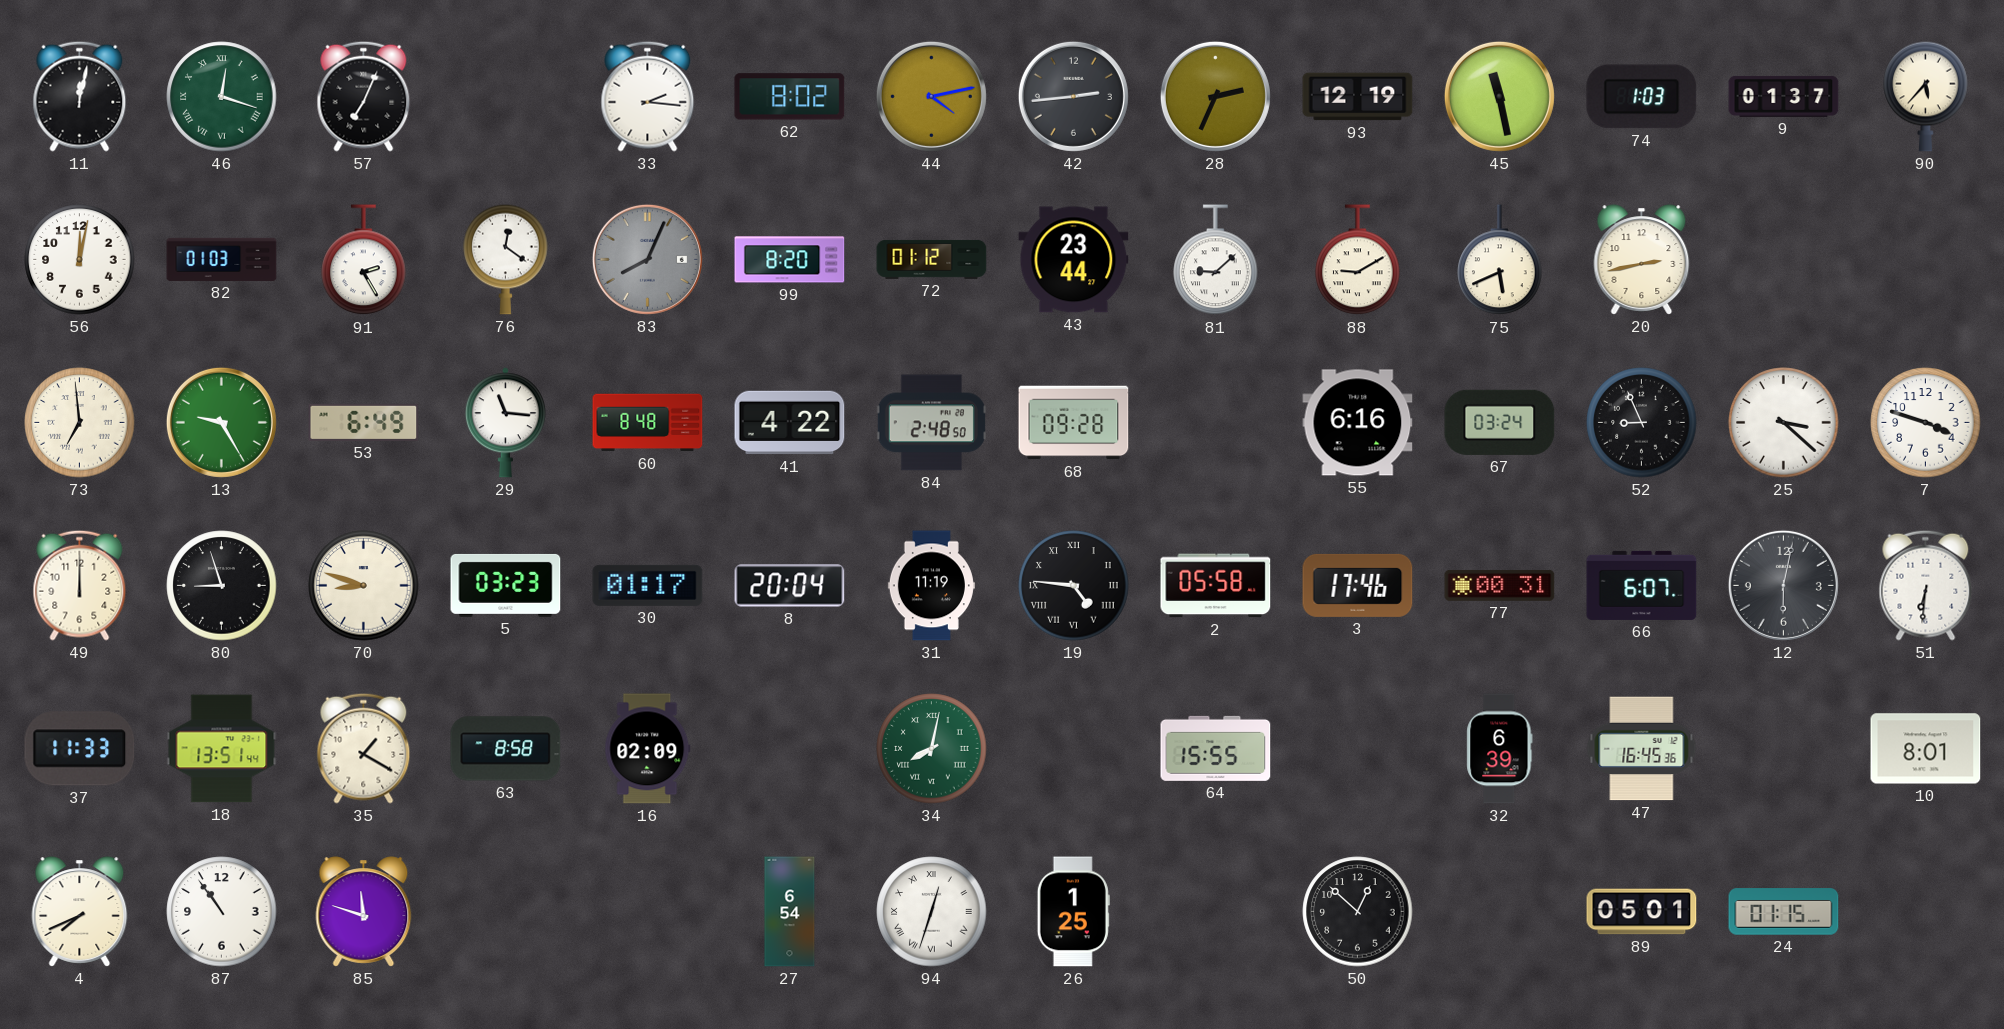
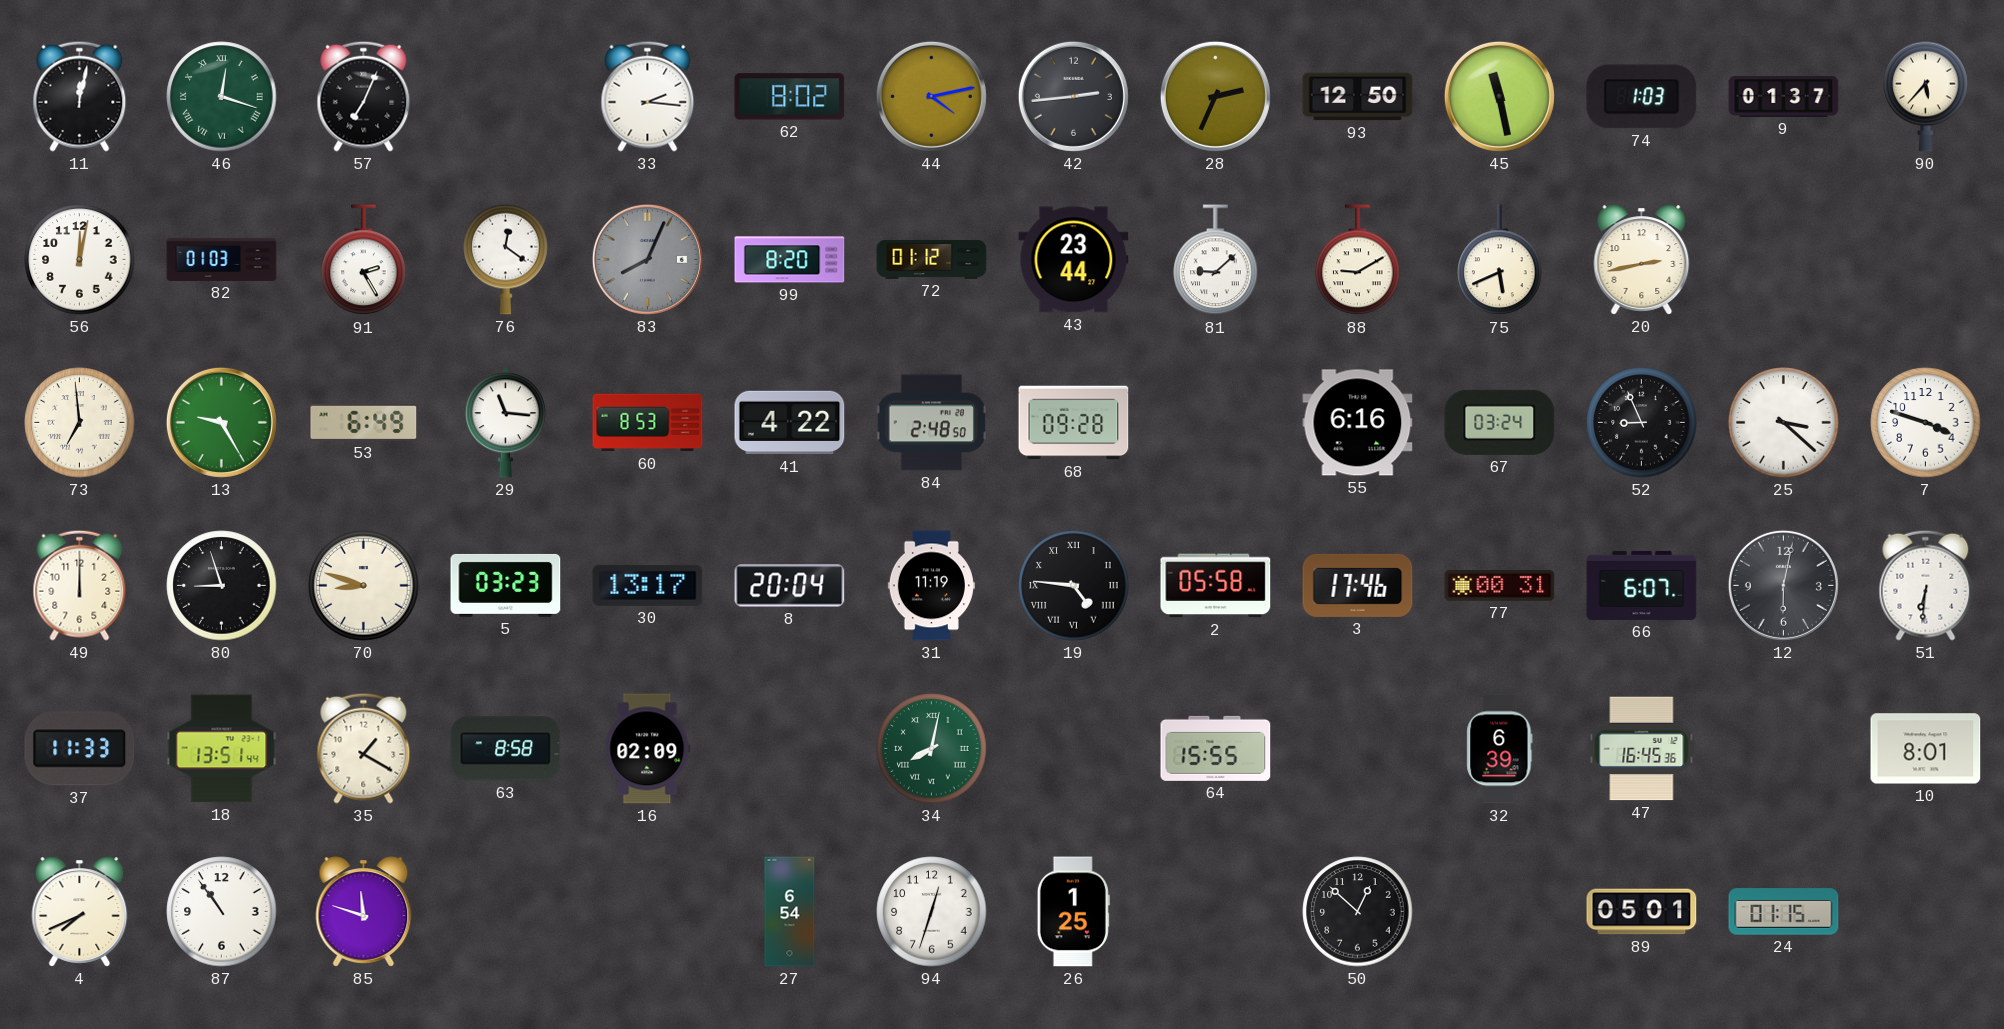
93: 12:19 -> 12:50 (1358, 97)
60: 8:48 -> 8:53 (648, 423)
30: 01:17 -> 13:17 (648, 585)
94 numerals: Roman -> Arabic (932, 912)
